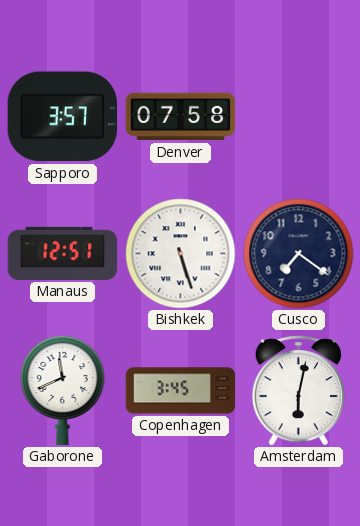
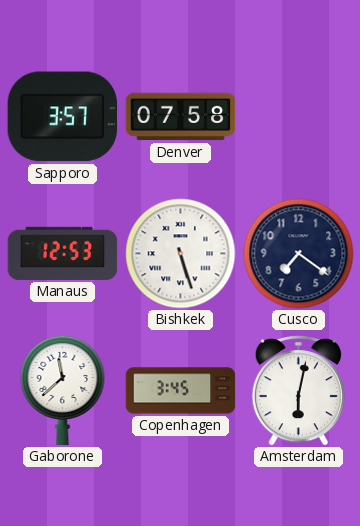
Manaus: 12:51 -> 12:53 (63, 253)
Gaborone: 11:41 -> 11:38 (63, 390)
